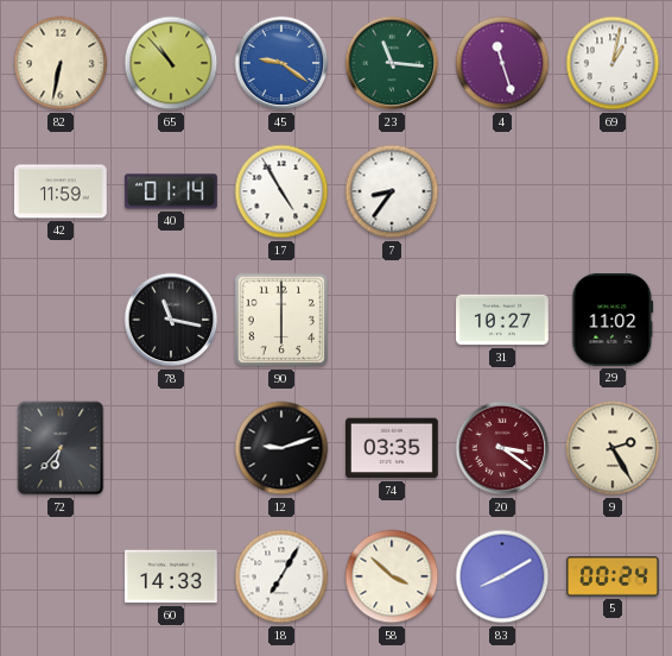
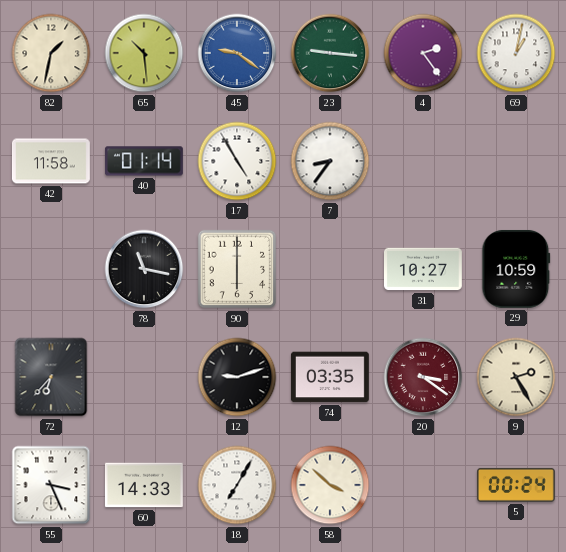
82: 6:32 -> 1:32 (51, 53)
65: 10:53 -> 10:29 (144, 53)
23: 11:16 -> 9:16 (330, 53)
4: 11:27 -> 2:24 (423, 53)
42: 11:59 -> 11:58 (51, 161)
29: 11:02 -> 10:59 (516, 269)
55: none -> 3:26 (51, 485)
83: 8:10 -> none (502, 576)
